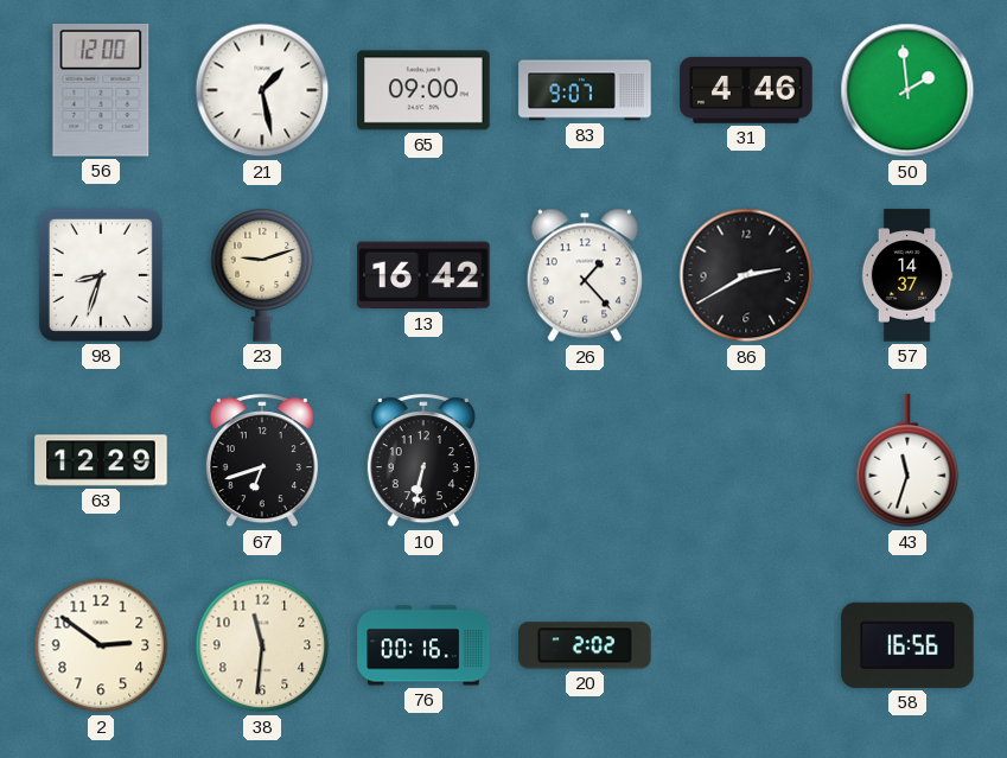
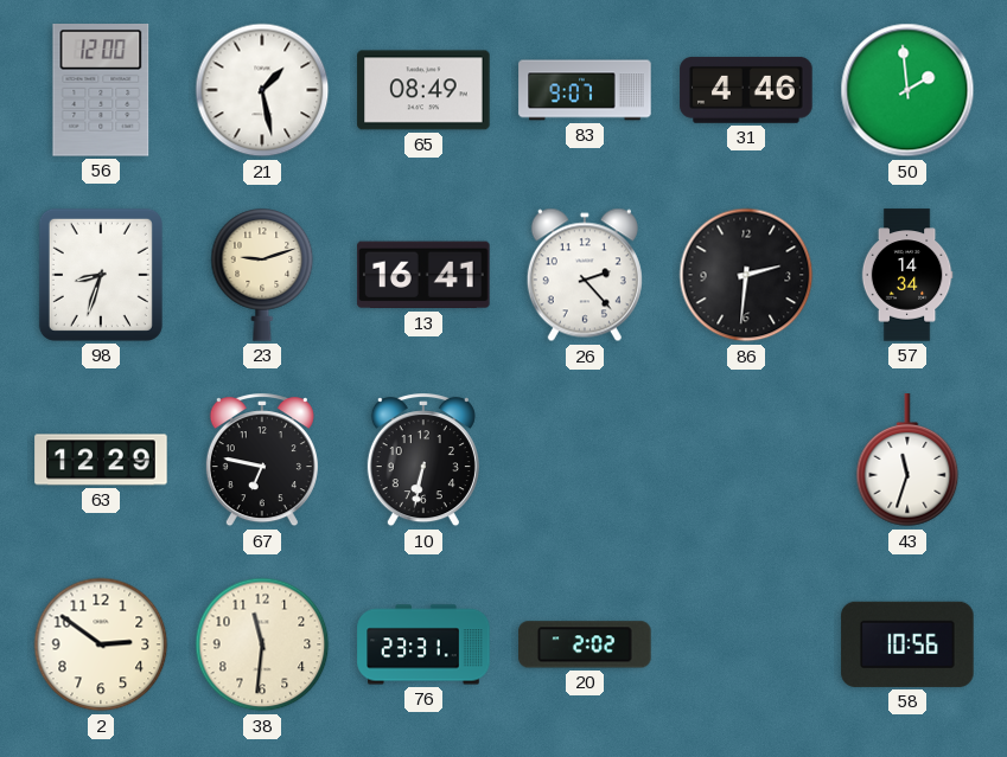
65: 09:00 -> 08:49 (423, 90)
13: 16:42 -> 16:41 (423, 275)
26: 1:23 -> 2:23 (585, 275)
86: 2:40 -> 2:31 (746, 275)
57: 14:37 -> 14:34 (907, 275)
67: 6:42 -> 6:47 (262, 461)
76: 00:16 -> 23:31 (423, 644)
58: 16:56 -> 10:56 (907, 644)
